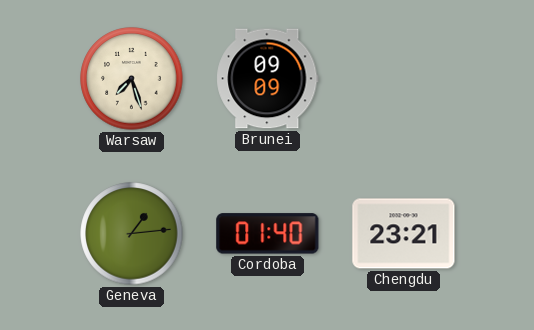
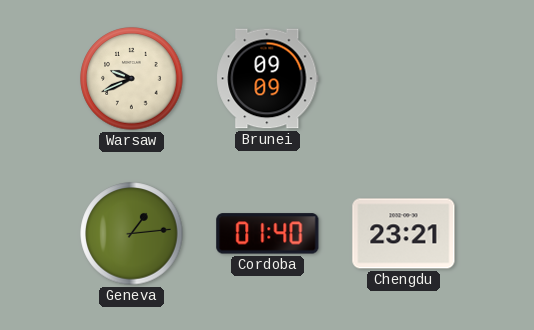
Warsaw: 7:27 -> 9:41 (132, 79)
